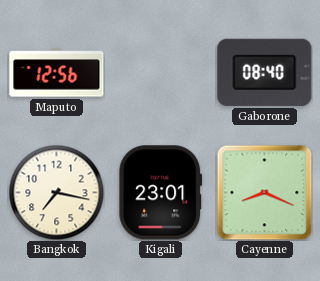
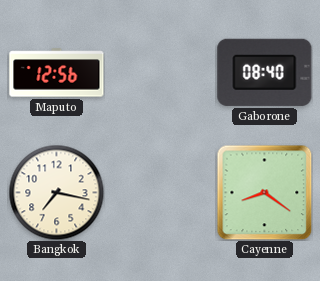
Kigali: 23:01 -> none (161, 193)
Cayenne: 8:19 -> 8:21 (264, 192)
